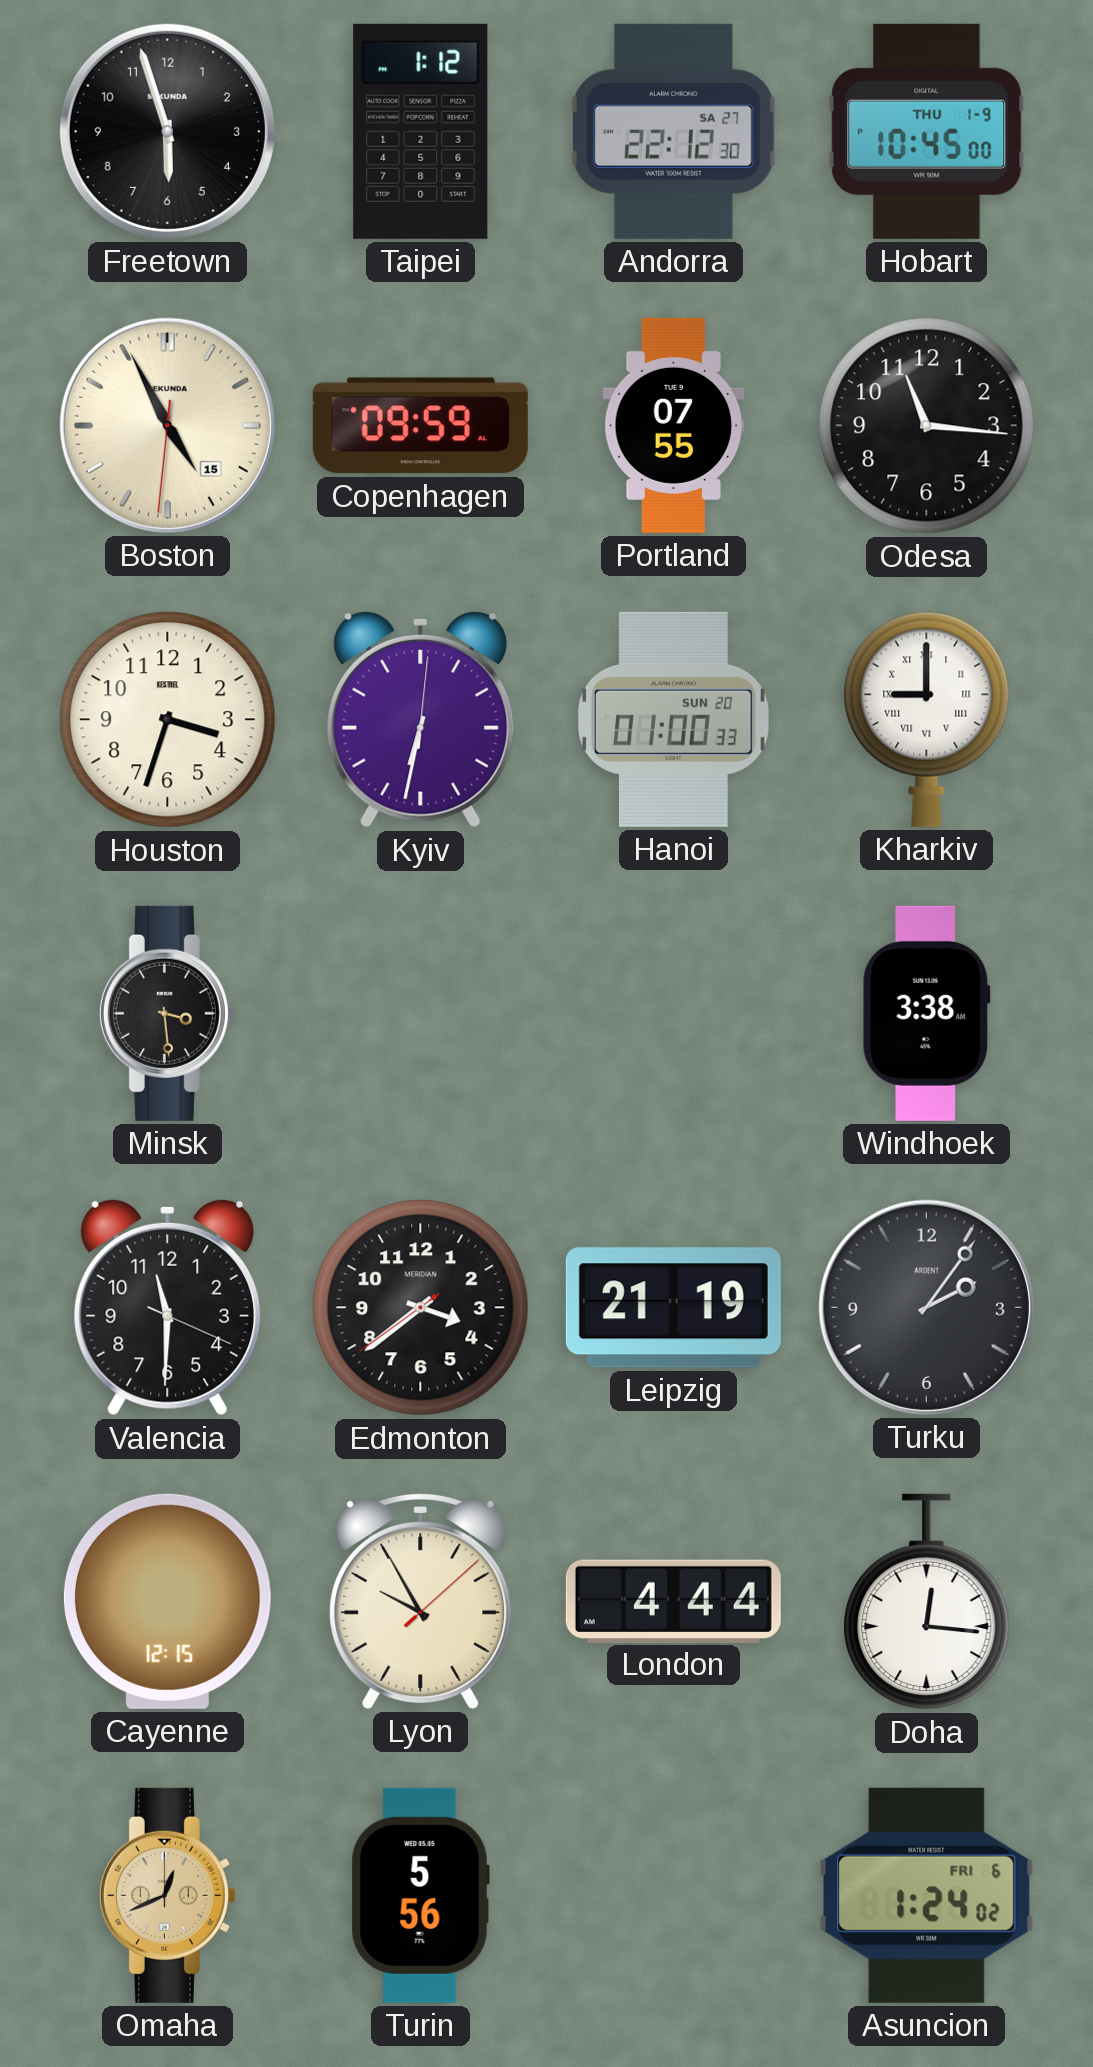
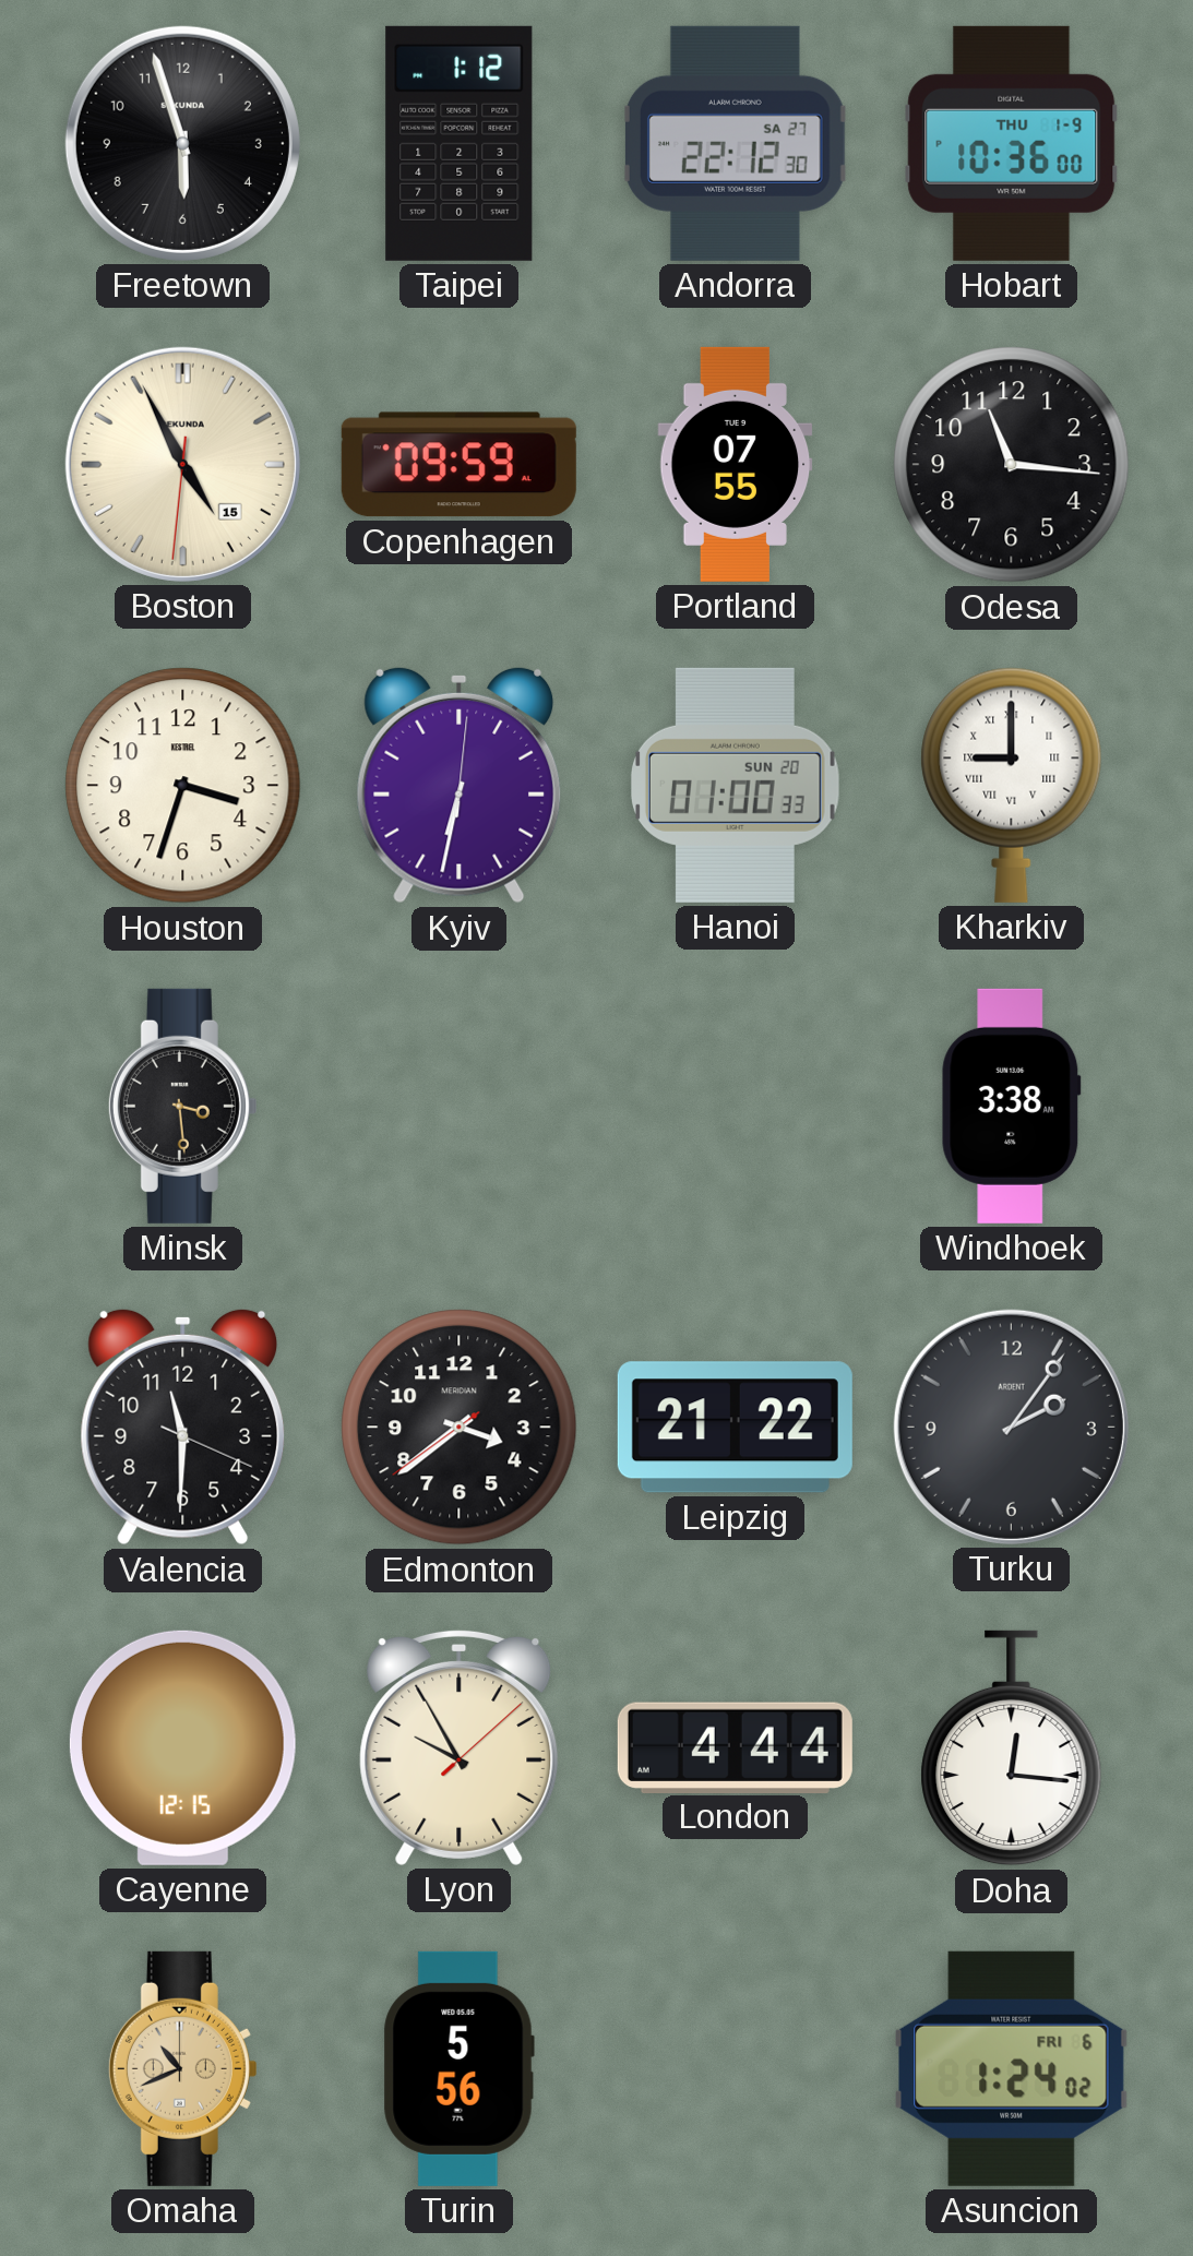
Hobart: 10:45 -> 10:36 (1012, 143)
Leipzig: 21:19 -> 21:22 (735, 1428)
Omaha: 12:41 -> 10:41 (182, 2068)
